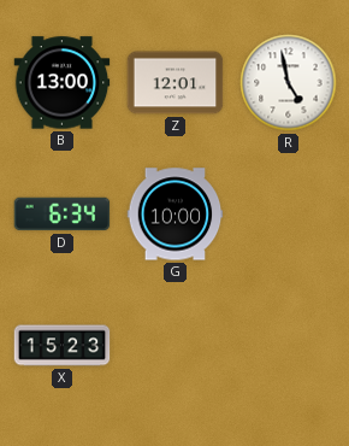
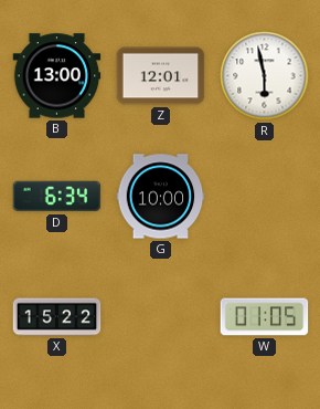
R: 4:58 -> 5:58 (265, 76)
X: 15:23 -> 15:22 (57, 317)
W: none -> 01:05 (265, 317)
